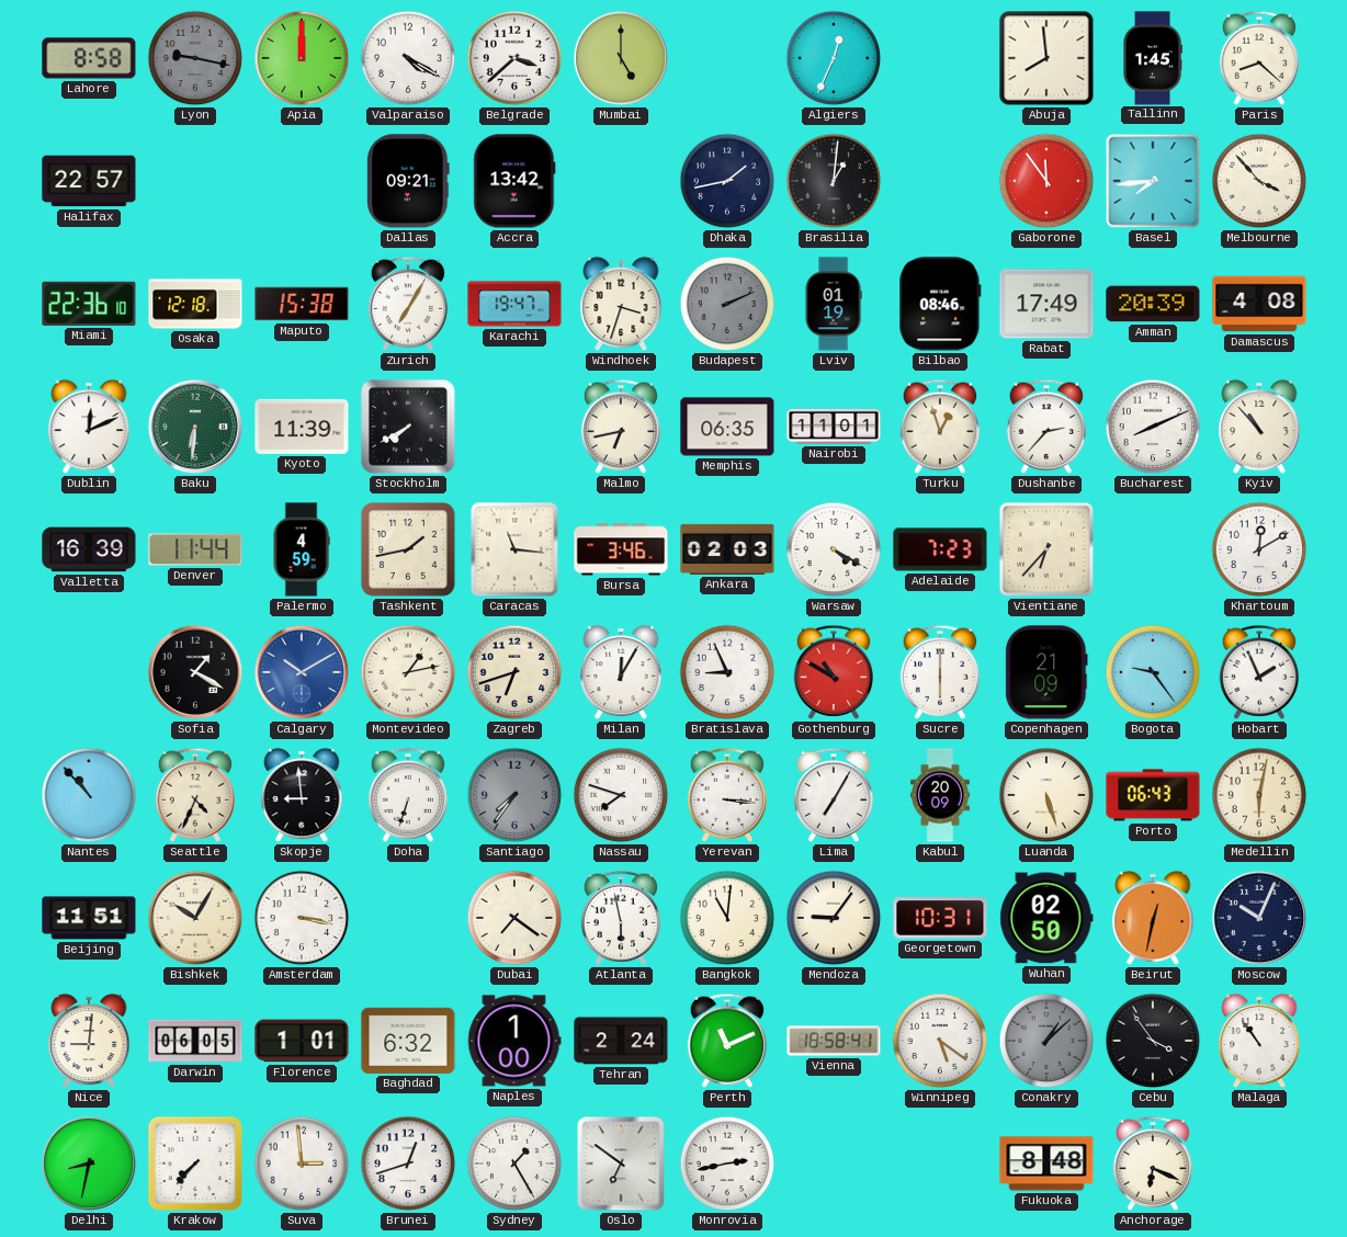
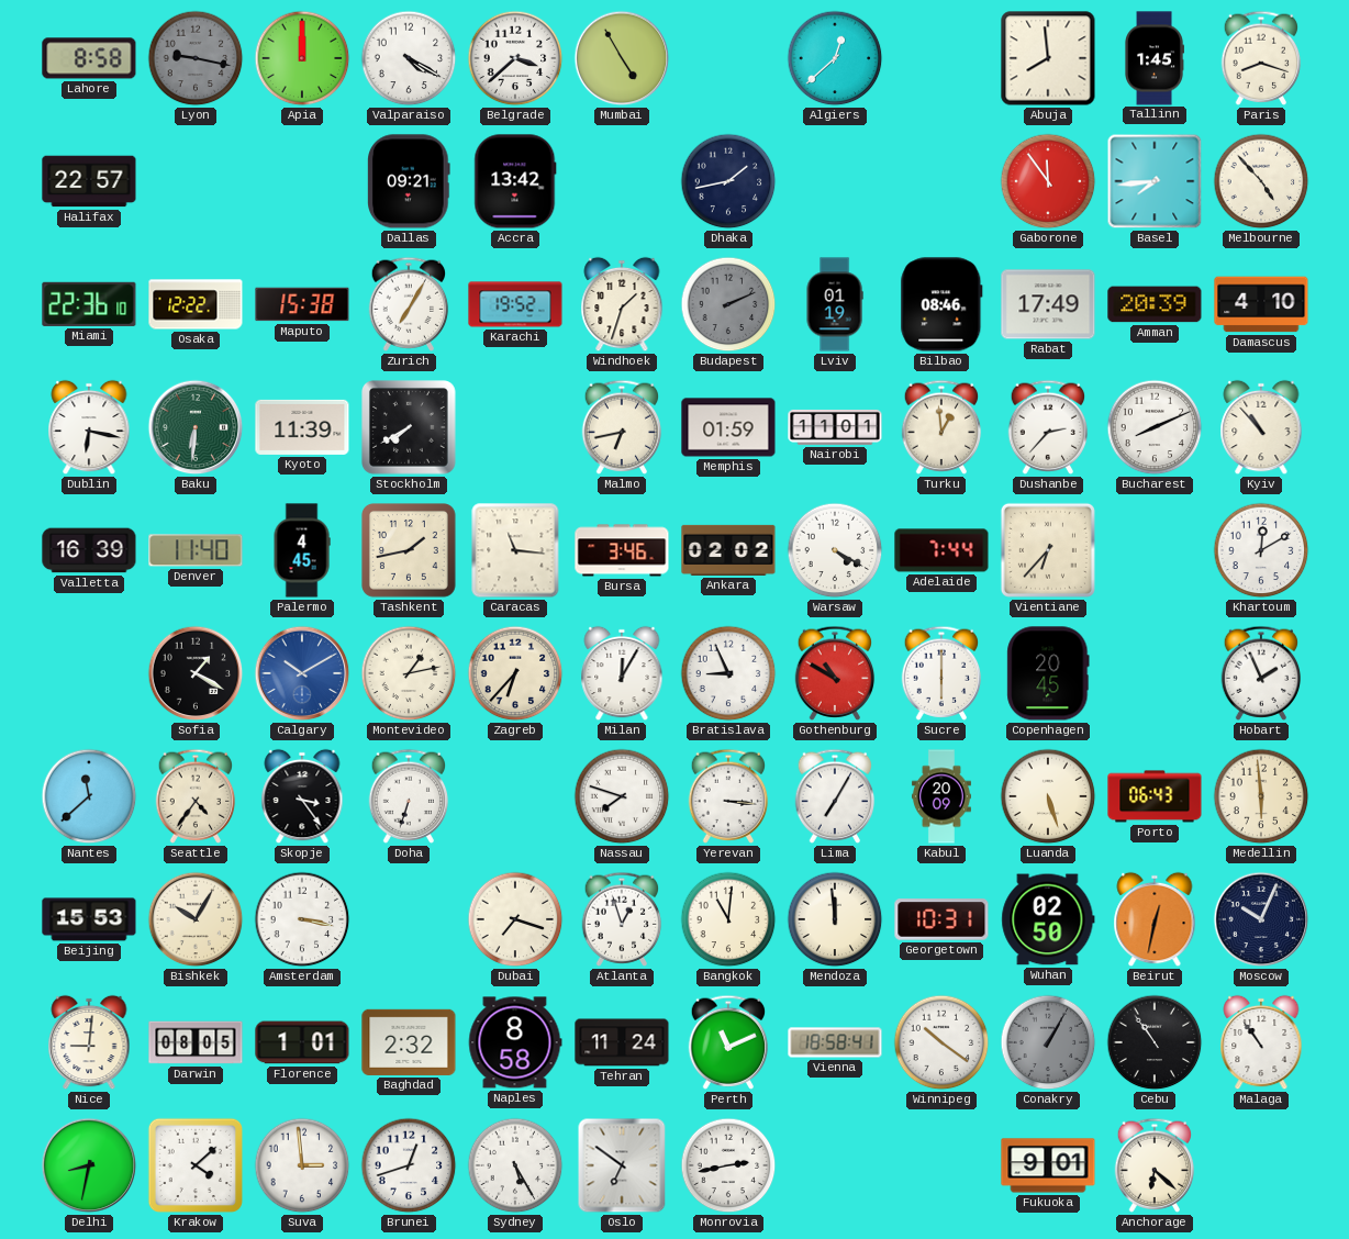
Mumbai: 5:00 -> 4:55 (622, 58)
Algiers: 12:34 -> 12:38 (835, 58)
Paris: 8:22 -> 8:18 (1261, 58)
Brasilia: 1:01 -> none (834, 181)
Melbourne: 3:53 -> 4:53 (1261, 181)
Osaka: 12:18 -> 12:22 (196, 304)
Karachi: 19:47 -> 19:52 (515, 304)
Windhoek: 3:33 -> 1:33 (622, 304)
Damascus: 4:08 -> 4:10 (1261, 304)
Dublin: 12:11 -> 6:17 (89, 427)
Memphis: 06:35 -> 01:59 (728, 427)
Turku: 12:57 -> 12:59 (941, 427)
Denver: 11:44 -> 11:40 (196, 550)
Palermo: 4:59 -> 4:45 (302, 550)
Ankara: 02:03 -> 02:02 (728, 550)
Adelaide: 7:23 -> 7:44 (941, 550)
Zagreb: 6:42 -> 6:37 (515, 673)
Copenhagen: 21:09 -> 20:45 (1048, 673)
Bogota: 9:24 -> none (1153, 672)
Nantes: 10:53 -> 11:38 (89, 796)
Seattle: 4:34 -> 4:36 (196, 796)
Skopje: 8:59 -> 3:24 (302, 796)
Santiago: 7:36 -> none (514, 795)
Medellin: 6:02 -> 5:59 (1261, 796)
Beijing: 11:51 -> 15:53 (89, 919)
Dubai: 7:21 -> 7:18 (515, 919)
Atlanta: 5:58 -> 12:57 (622, 919)
Mendoza: 9:06 -> 11:59 (835, 919)
Darwin: 06:05 -> 08:05 (196, 1042)
Baghdad: 6:32 -> 2:32 (409, 1042)
Naples: 1:00 -> 8:58 (515, 1042)
Tehran: 2:24 -> 11:24 (622, 1042)
Winnipeg: 5:21 -> 10:21 (941, 1042)
Conakry: 1:08 -> 1:05 (1048, 1042)
Cebu: 3:54 -> 10:54 (1155, 1042)
Krakow: 7:37 -> 4:08 (196, 1165)
Sydney: 1:25 -> 5:25 (515, 1165)
Fukuoka: 8:48 -> 9:01 (1048, 1165)
Anchorage: 6:19 -> 6:22 (1155, 1165)
